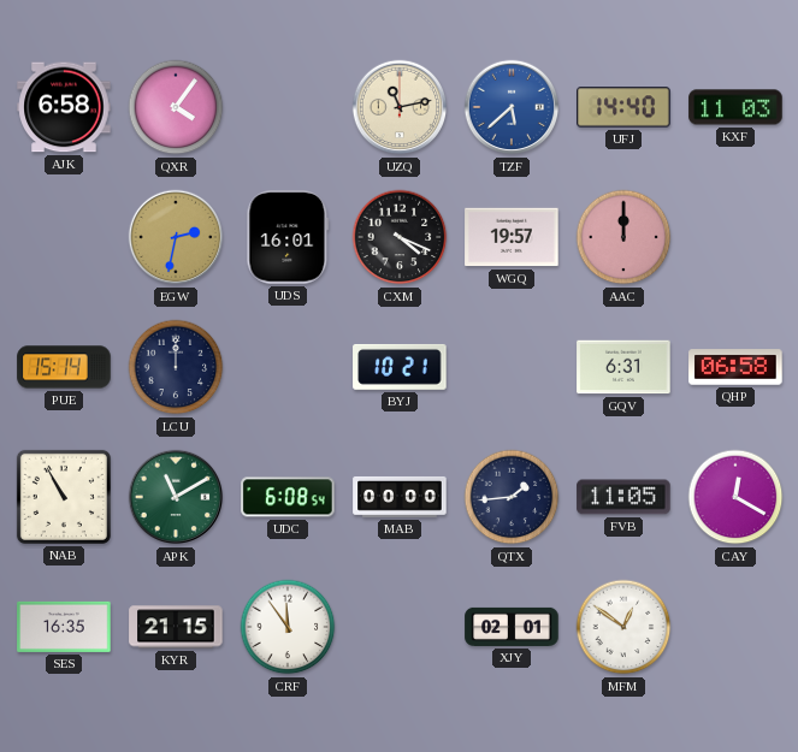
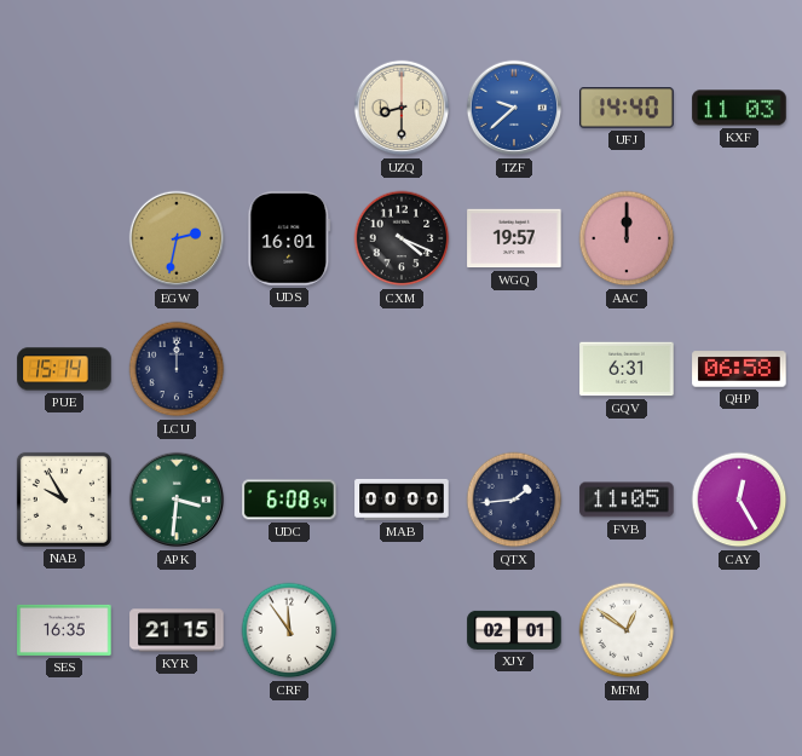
AJK: 6:58 -> none (64, 107)
QXR: 4:06 -> none (176, 107)
UZQ: 11:13 -> 8:30 (402, 108)
TZF: 5:38 -> 9:38 (514, 108)
BYJ: 10:21 -> none (400, 367)
NAB: 10:55 -> 9:55 (64, 500)
APK: 11:10 -> 3:31 (177, 500)
CAY: 12:20 -> 12:25 (739, 500)
